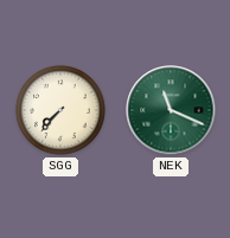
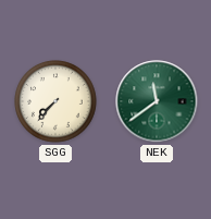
NEK: 11:19 -> 11:39 (157, 101)
